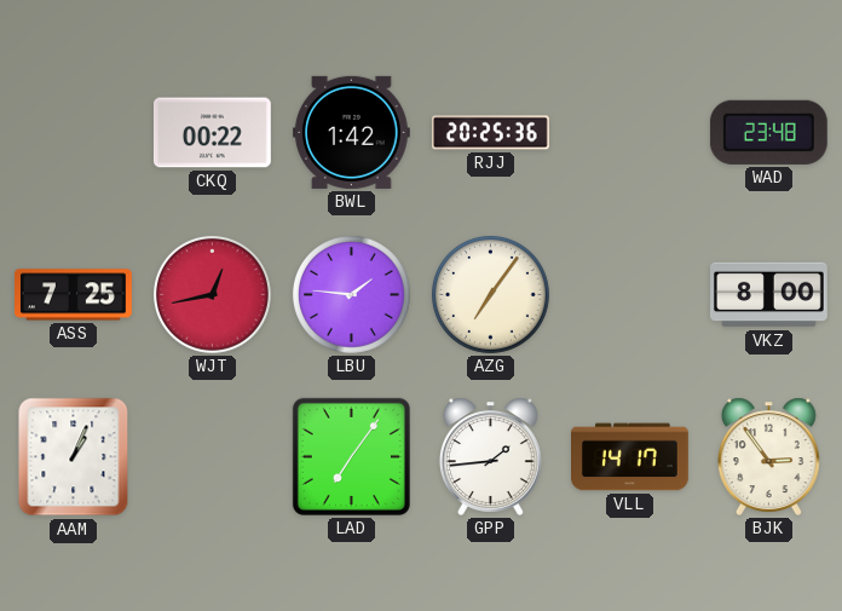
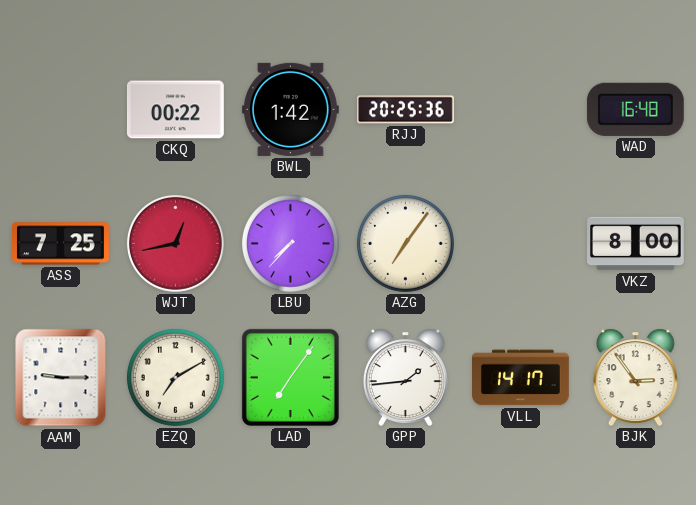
WAD: 23:48 -> 16:48 (635, 109)
LBU: 1:46 -> 7:37 (290, 243)
AAM: 1:04 -> 9:15 (61, 378)
EZQ: none -> 7:10 (175, 377)
